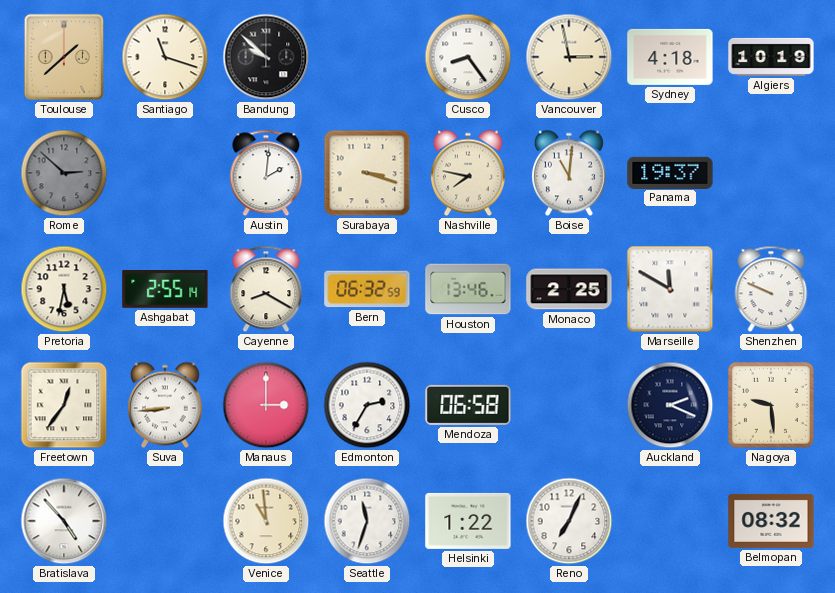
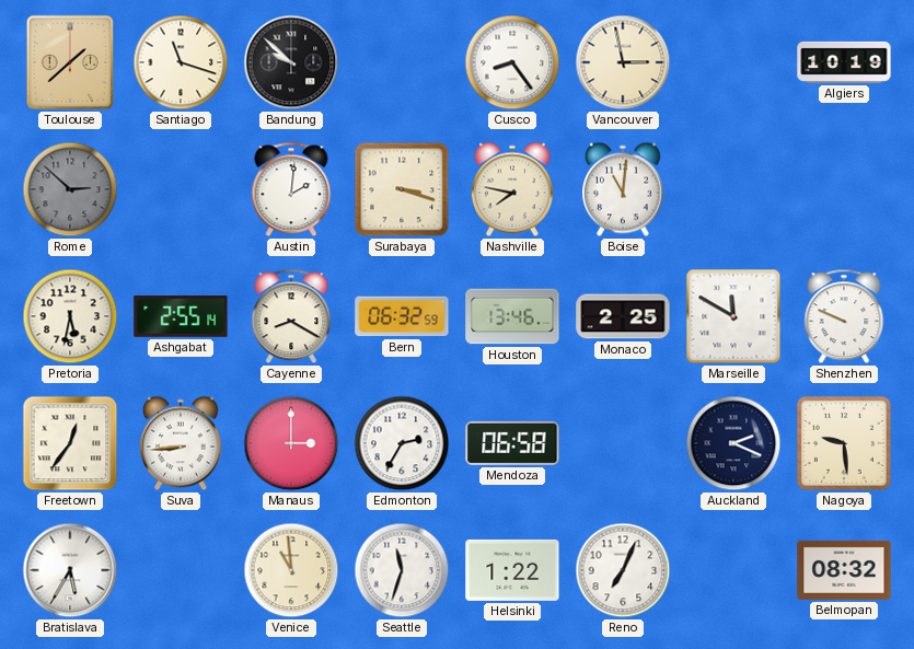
Sydney: 4:18 -> none (670, 57)
Panama: 19:37 -> none (670, 172)
Bratislava: 4:53 -> 5:35 (70, 570)
